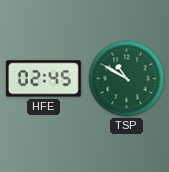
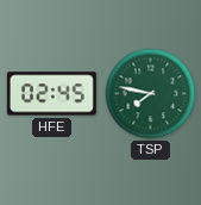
TSP: 10:50 -> 7:47 (151, 94)
